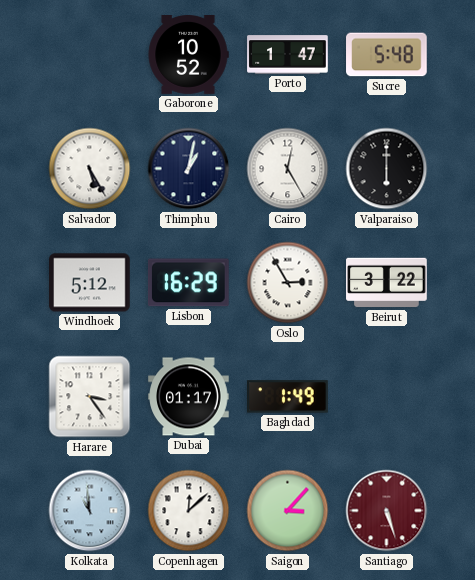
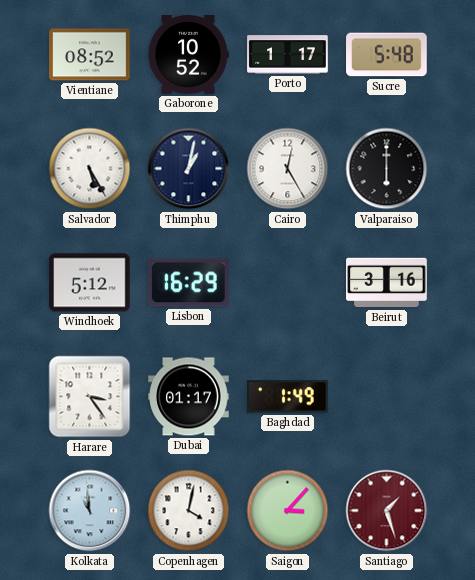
Vientiane: none -> 08:52 (90, 55)
Porto: 1:47 -> 1:17 (288, 55)
Oslo: 2:55 -> none (288, 283)
Beirut: 3:22 -> 3:16 (387, 283)
Copenhagen: 12:08 -> 4:02 (189, 511)
Santiago: 5:27 -> 1:27 (387, 511)
